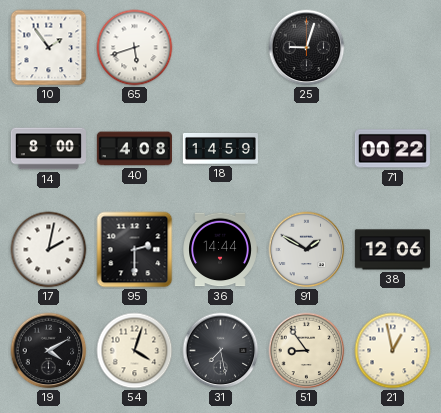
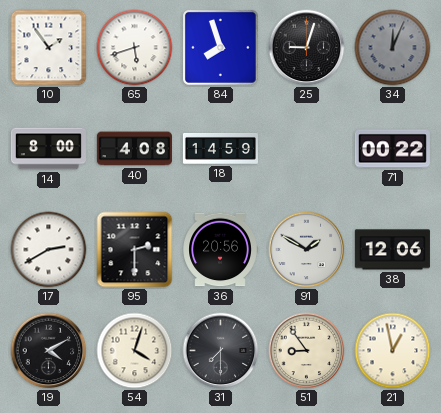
84: none -> 7:57 (220, 47)
34: none -> 12:04 (393, 48)
17: 2:02 -> 2:40 (49, 250)
36: 14:44 -> 20:56 (220, 250)
31: 7:28 -> 7:30 (221, 351)
